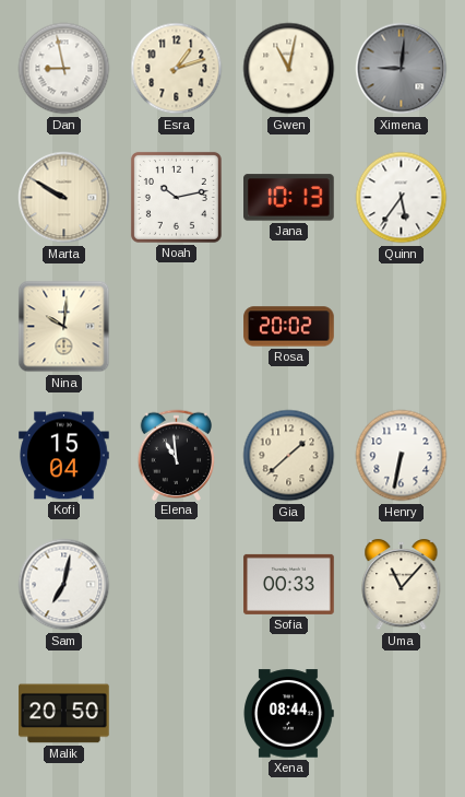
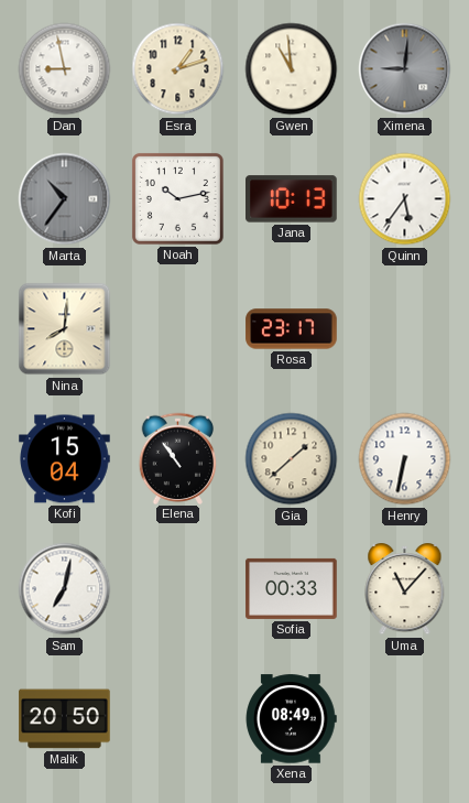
Gwen: 11:02 -> 10:59 (292, 69)
Marta: 9:50 -> 10:36 (65, 199)
Marta dial: cream -> grey (65, 199)
Nina: 10:01 -> 8:01 (65, 329)
Rosa: 20:02 -> 23:17 (292, 329)
Elena: 10:59 -> 10:54 (178, 458)
Xena: 08:44 -> 08:49 (291, 719)
